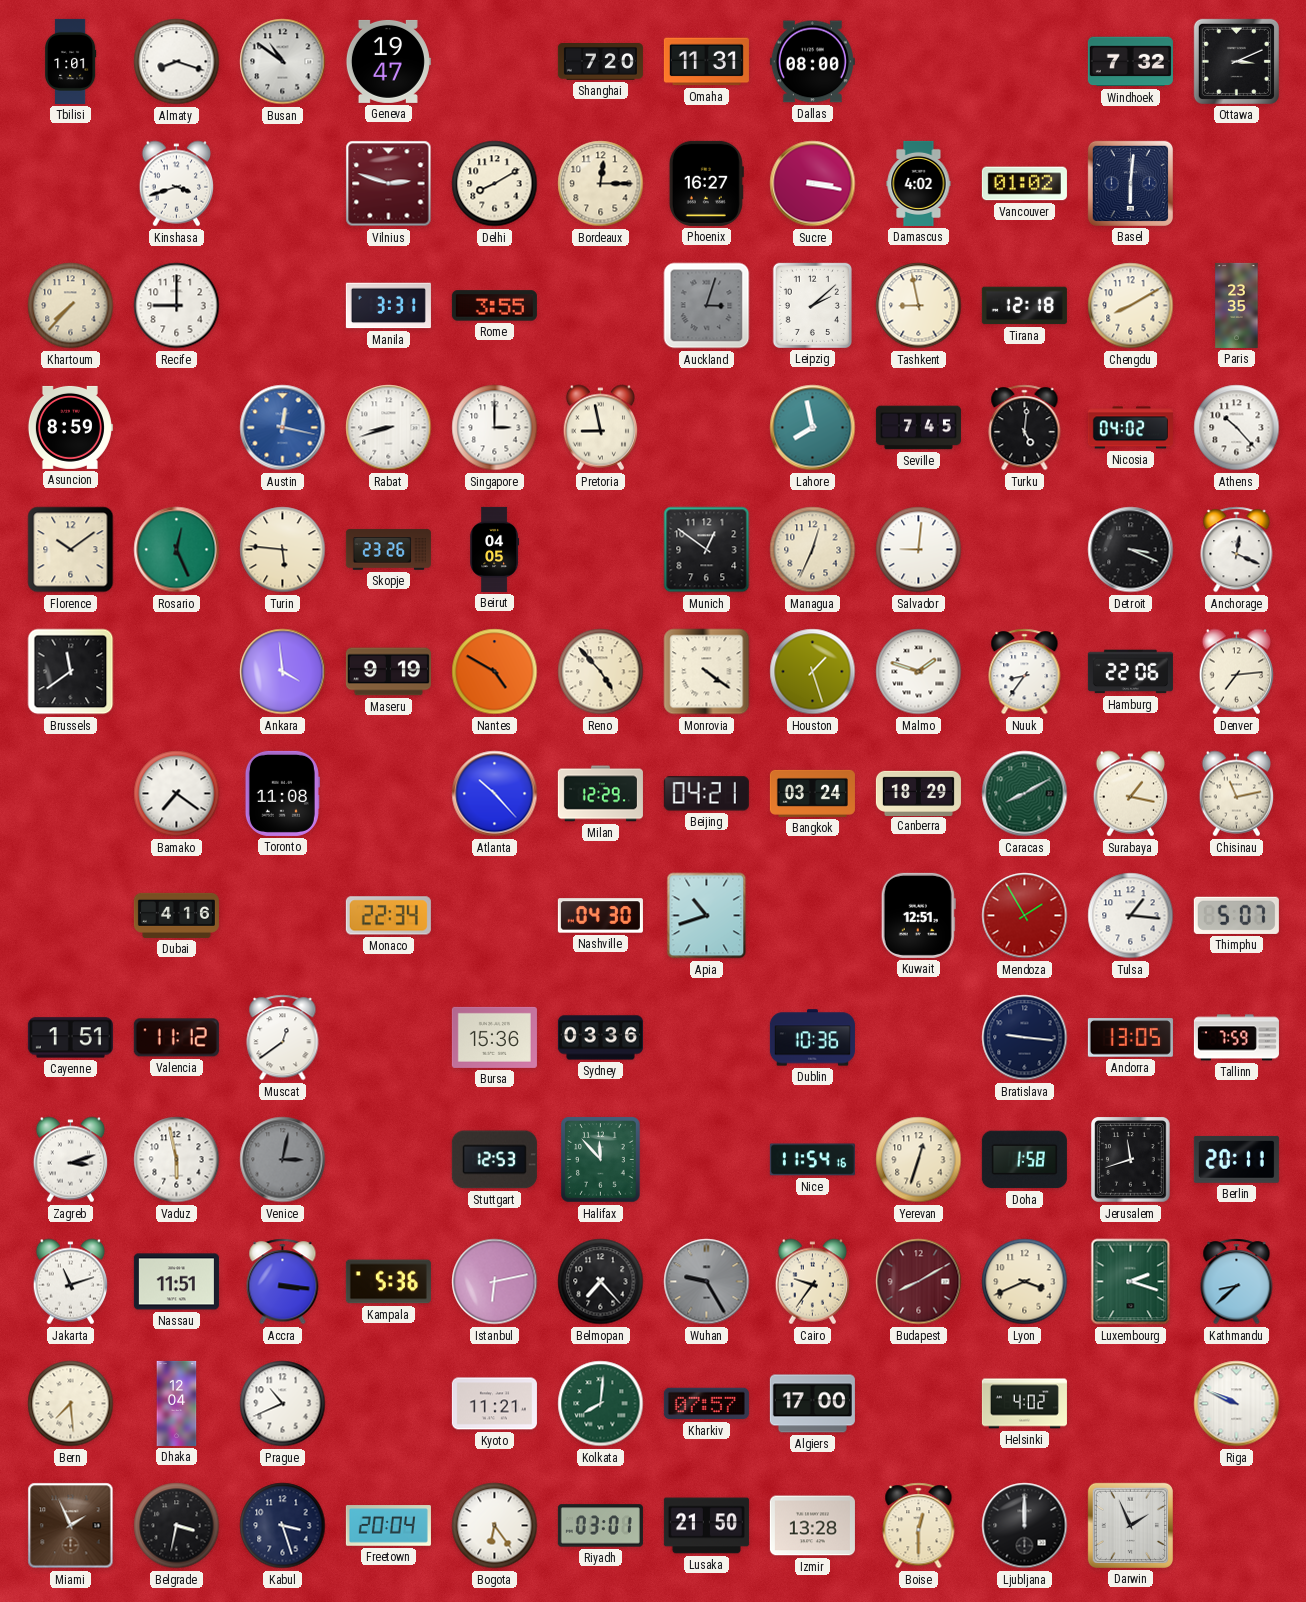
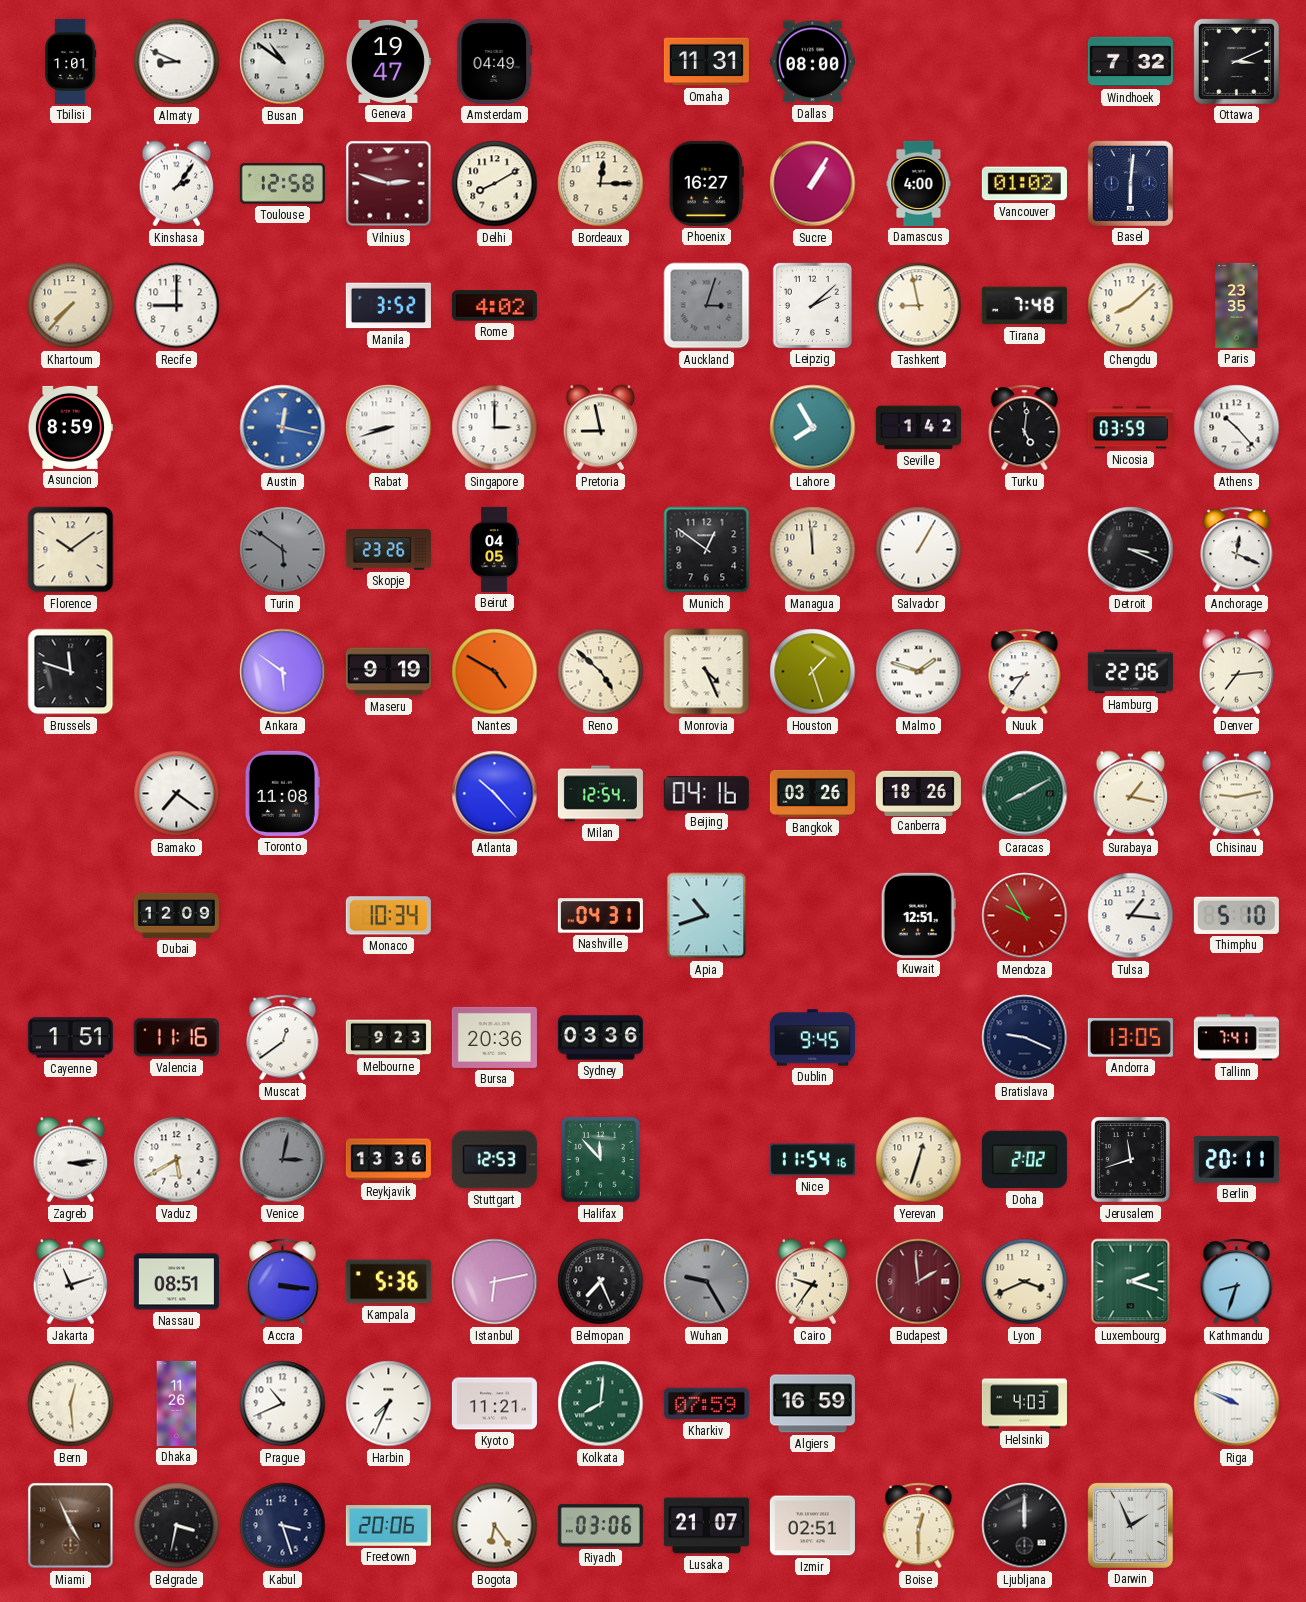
Almaty: 8:18 -> 8:49 (177, 62)
Amsterdam: none -> 04:49 (495, 61)
Shanghai: 7:20 -> none (600, 62)
Kinshasa: 3:42 -> 2:06 (177, 184)
Toulouse: none -> 12:58 (282, 184)
Sucre: 3:17 -> 1:05 (813, 184)
Damascus: 4:02 -> 4:00 (919, 183)
Manila: 3:31 -> 3:52 (388, 306)
Rome: 3:55 -> 4:02 (494, 306)
Tirana: 12:18 -> 7:48 (1024, 306)
Chengdu: 8:10 -> 8:08 (1131, 306)
Lahore: 7:58 -> 7:55 (813, 428)
Seville: 7:45 -> 1:42 (918, 428)
Nicosia: 04:02 -> 03:59 (1130, 428)
Rosario: 12:26 -> none (177, 550)
Turin: 5:46 -> 5:51 (283, 550)
Turin dial: cream -> grey (283, 550)
Managua: 12:34 -> 11:59 (813, 550)
Salvador: 9:01 -> 1:05 (919, 550)
Brussels: 11:39 -> 11:48 (71, 672)
Ankara: 3:59 -> 5:51 (283, 672)
Reno: 4:53 -> 4:52 (601, 672)
Monrovia: 4:21 -> 4:26 (707, 672)
Milan: 12:29 -> 12:54 (600, 794)
Beijing: 04:21 -> 04:16 (706, 794)
Bangkok: 03:24 -> 03:26 (812, 793)
Canberra: 18:29 -> 18:26 (918, 793)
Chisinau: 11:13 -> 9:13 (1237, 794)
Dubai: 4:16 -> 12:09 (176, 915)
Monaco: 22:34 -> 10:34 (388, 916)
Nashville: 04:30 -> 04:31 (600, 916)
Mendoza: 1:55 -> 9:55 (1025, 916)
Thimphu: 5:07 -> 5:10 (1236, 915)
Valencia: 11:12 -> 11:16 (176, 1038)
Melbourne: none -> 9:23 (388, 1038)
Bursa: 15:36 -> 20:36 (494, 1037)
Dublin: 10:36 -> 9:45 (812, 1038)
Bratislava: 9:16 -> 9:19 (1025, 1038)
Tallinn: 7:59 -> 7:41 (1236, 1038)
Zagreb: 3:12 -> 3:14 (71, 1160)
Vaduz: 5:58 -> 5:40 (177, 1160)
Reykjavik: none -> 13:36 (388, 1160)
Doha: 1:58 -> 2:02 (1024, 1160)
Nassau: 11:51 -> 08:51 (176, 1282)
Belmopan: 7:23 -> 7:26 (601, 1282)
Budapest: 8:10 -> 1:59 (919, 1282)
Kathmandu: 8:38 -> 8:33 (1237, 1282)
Bern: 7:29 -> 12:29 (71, 1404)
Dhaka: 12:04 -> 11:26 (177, 1403)
Harbin: none -> 7:34 (389, 1404)
Kharkiv: 07:57 -> 07:59 (706, 1404)
Algiers: 17:00 -> 16:59 (812, 1404)
Helsinki: 4:02 -> 4:03 (1024, 1404)
Miami: 1:56 -> 4:56 (71, 1526)
Freetown: 20:04 -> 20:06 (388, 1526)
Riyadh: 03:01 -> 03:06 (600, 1526)
Lusaka: 21:50 -> 21:07 (706, 1526)
Izmir: 13:28 -> 02:51 (812, 1526)
